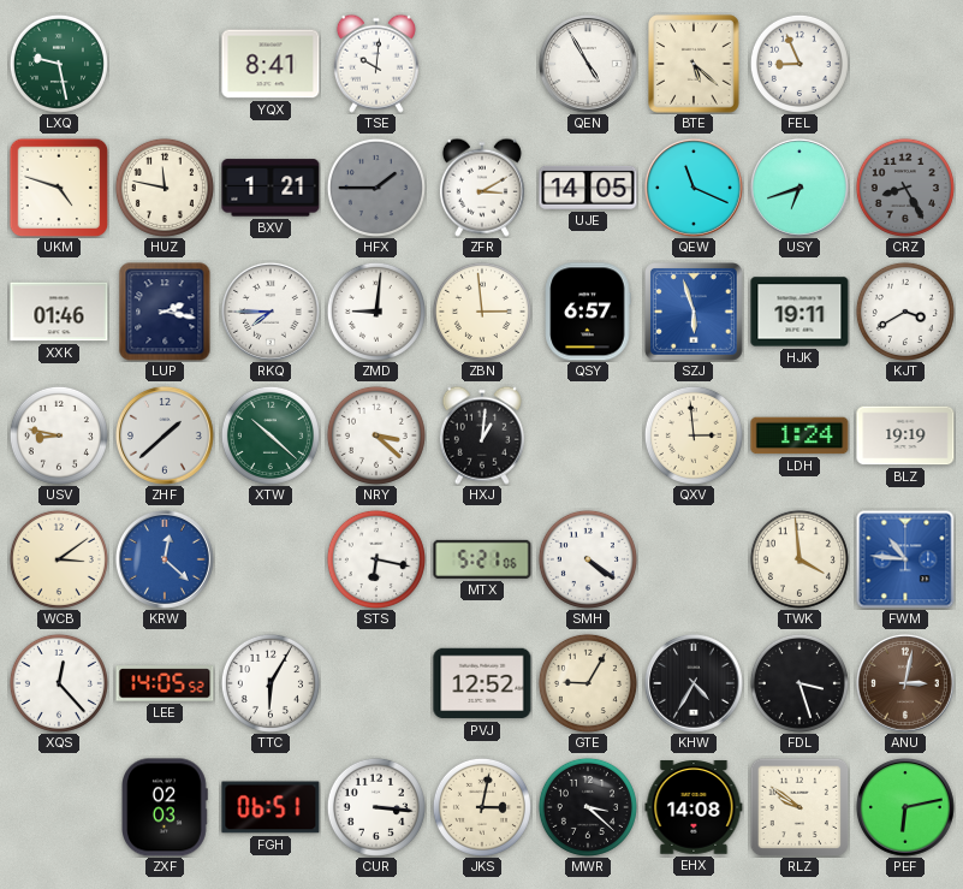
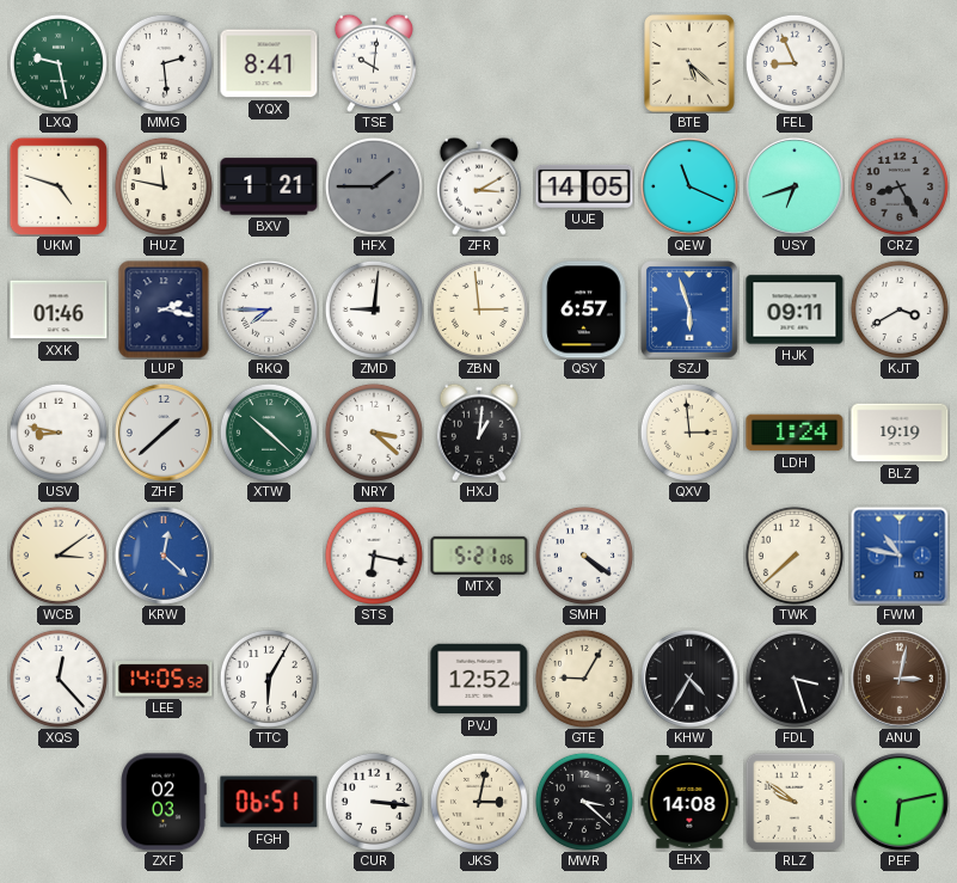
MMG: none -> 2:29 (164, 63)
QEN: 4:55 -> none (588, 64)
HJK: 19:11 -> 09:11 (795, 309)
TWK: 3:59 -> 7:38 (795, 556)
FWM: 10:46 -> 10:47 (900, 556)
